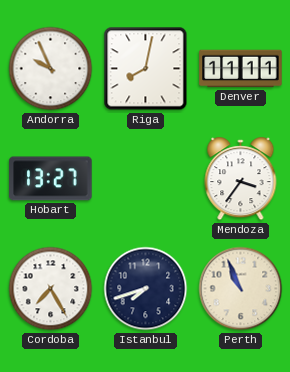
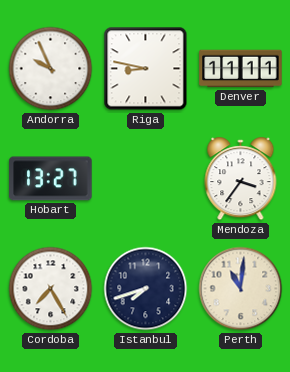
Riga: 8:02 -> 8:47 (146, 69)
Perth: 10:56 -> 11:01 (241, 289)
